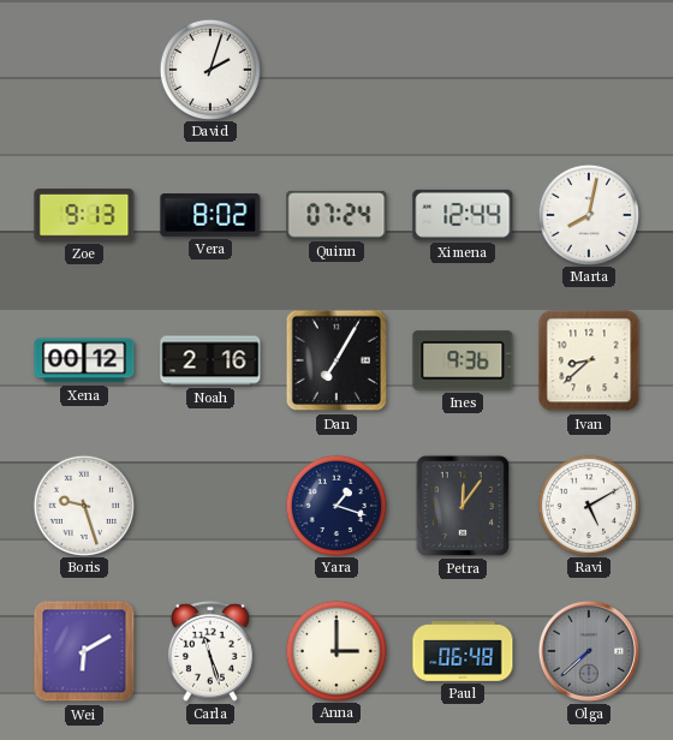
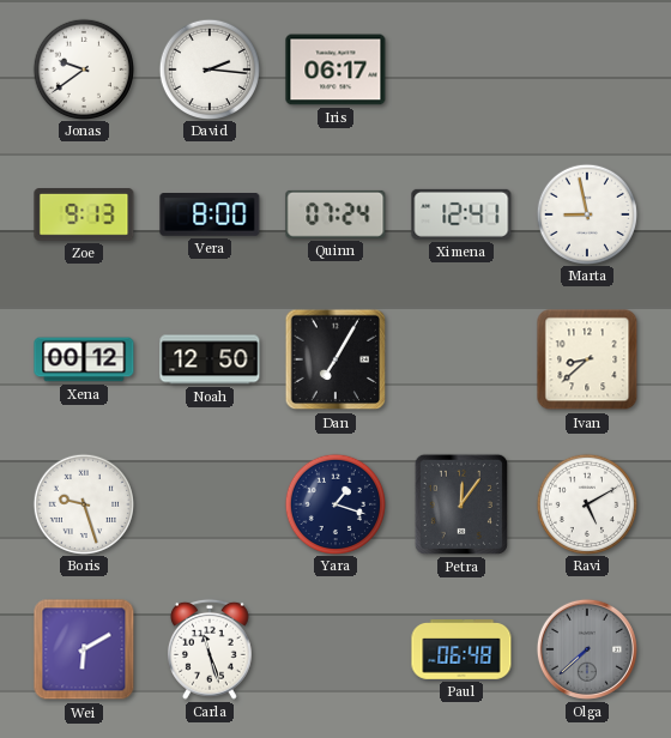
Jonas: none -> 9:39 (83, 68)
David: 2:03 -> 2:16 (208, 68)
Iris: none -> 06:17 (335, 69)
Vera: 8:02 -> 8:00 (210, 214)
Ximena: 12:44 -> 12:41 (461, 214)
Marta: 8:02 -> 8:58 (586, 213)
Noah: 2:16 -> 12:50 (210, 359)
Ines: 9:36 -> none (463, 360)
Anna: 3:00 -> none (335, 650)
